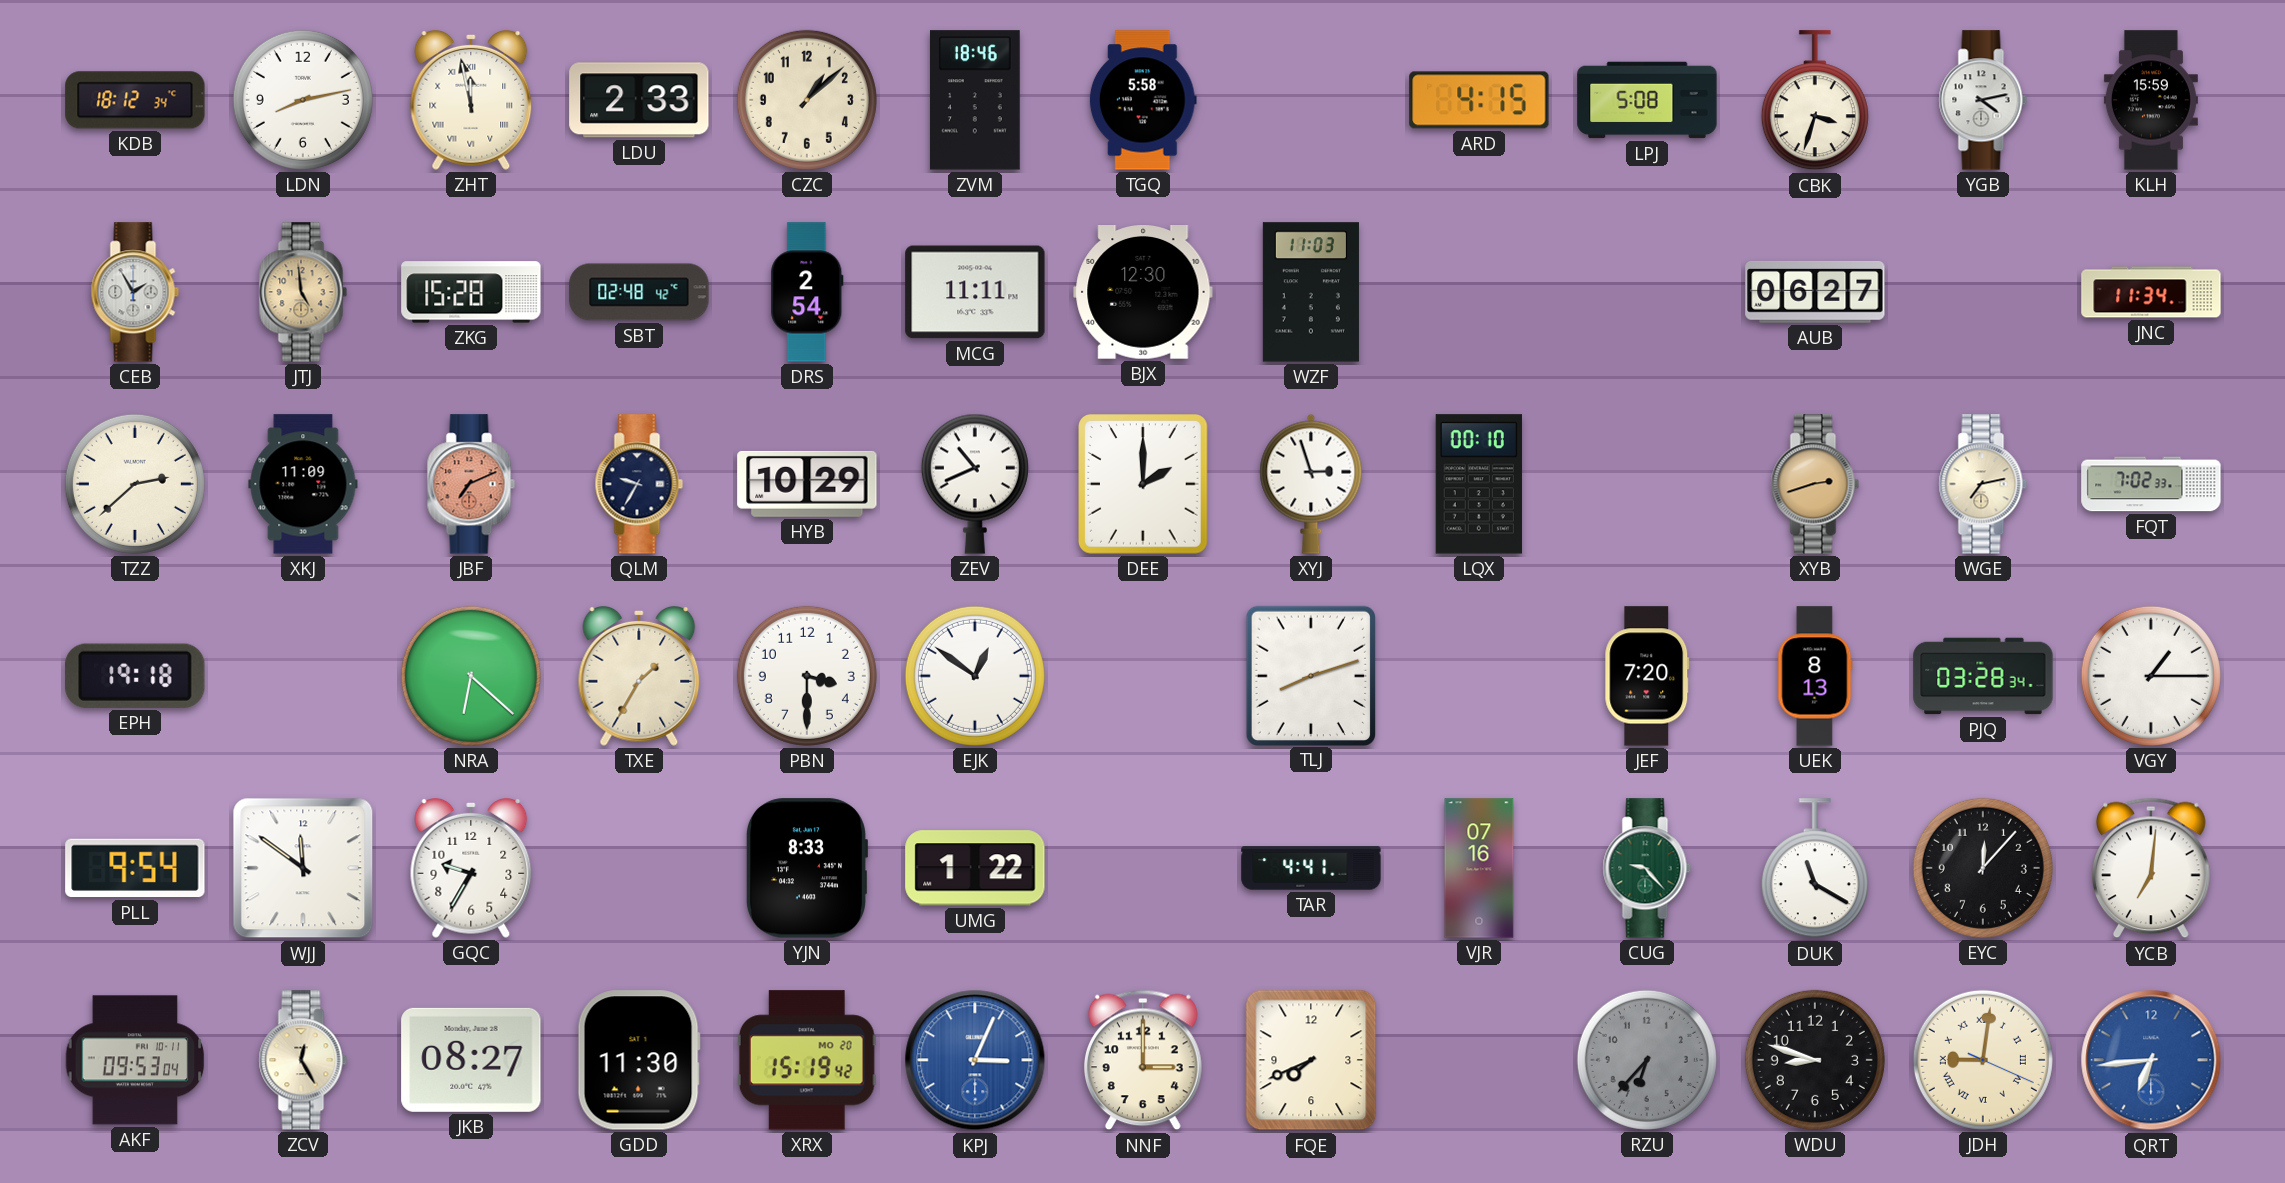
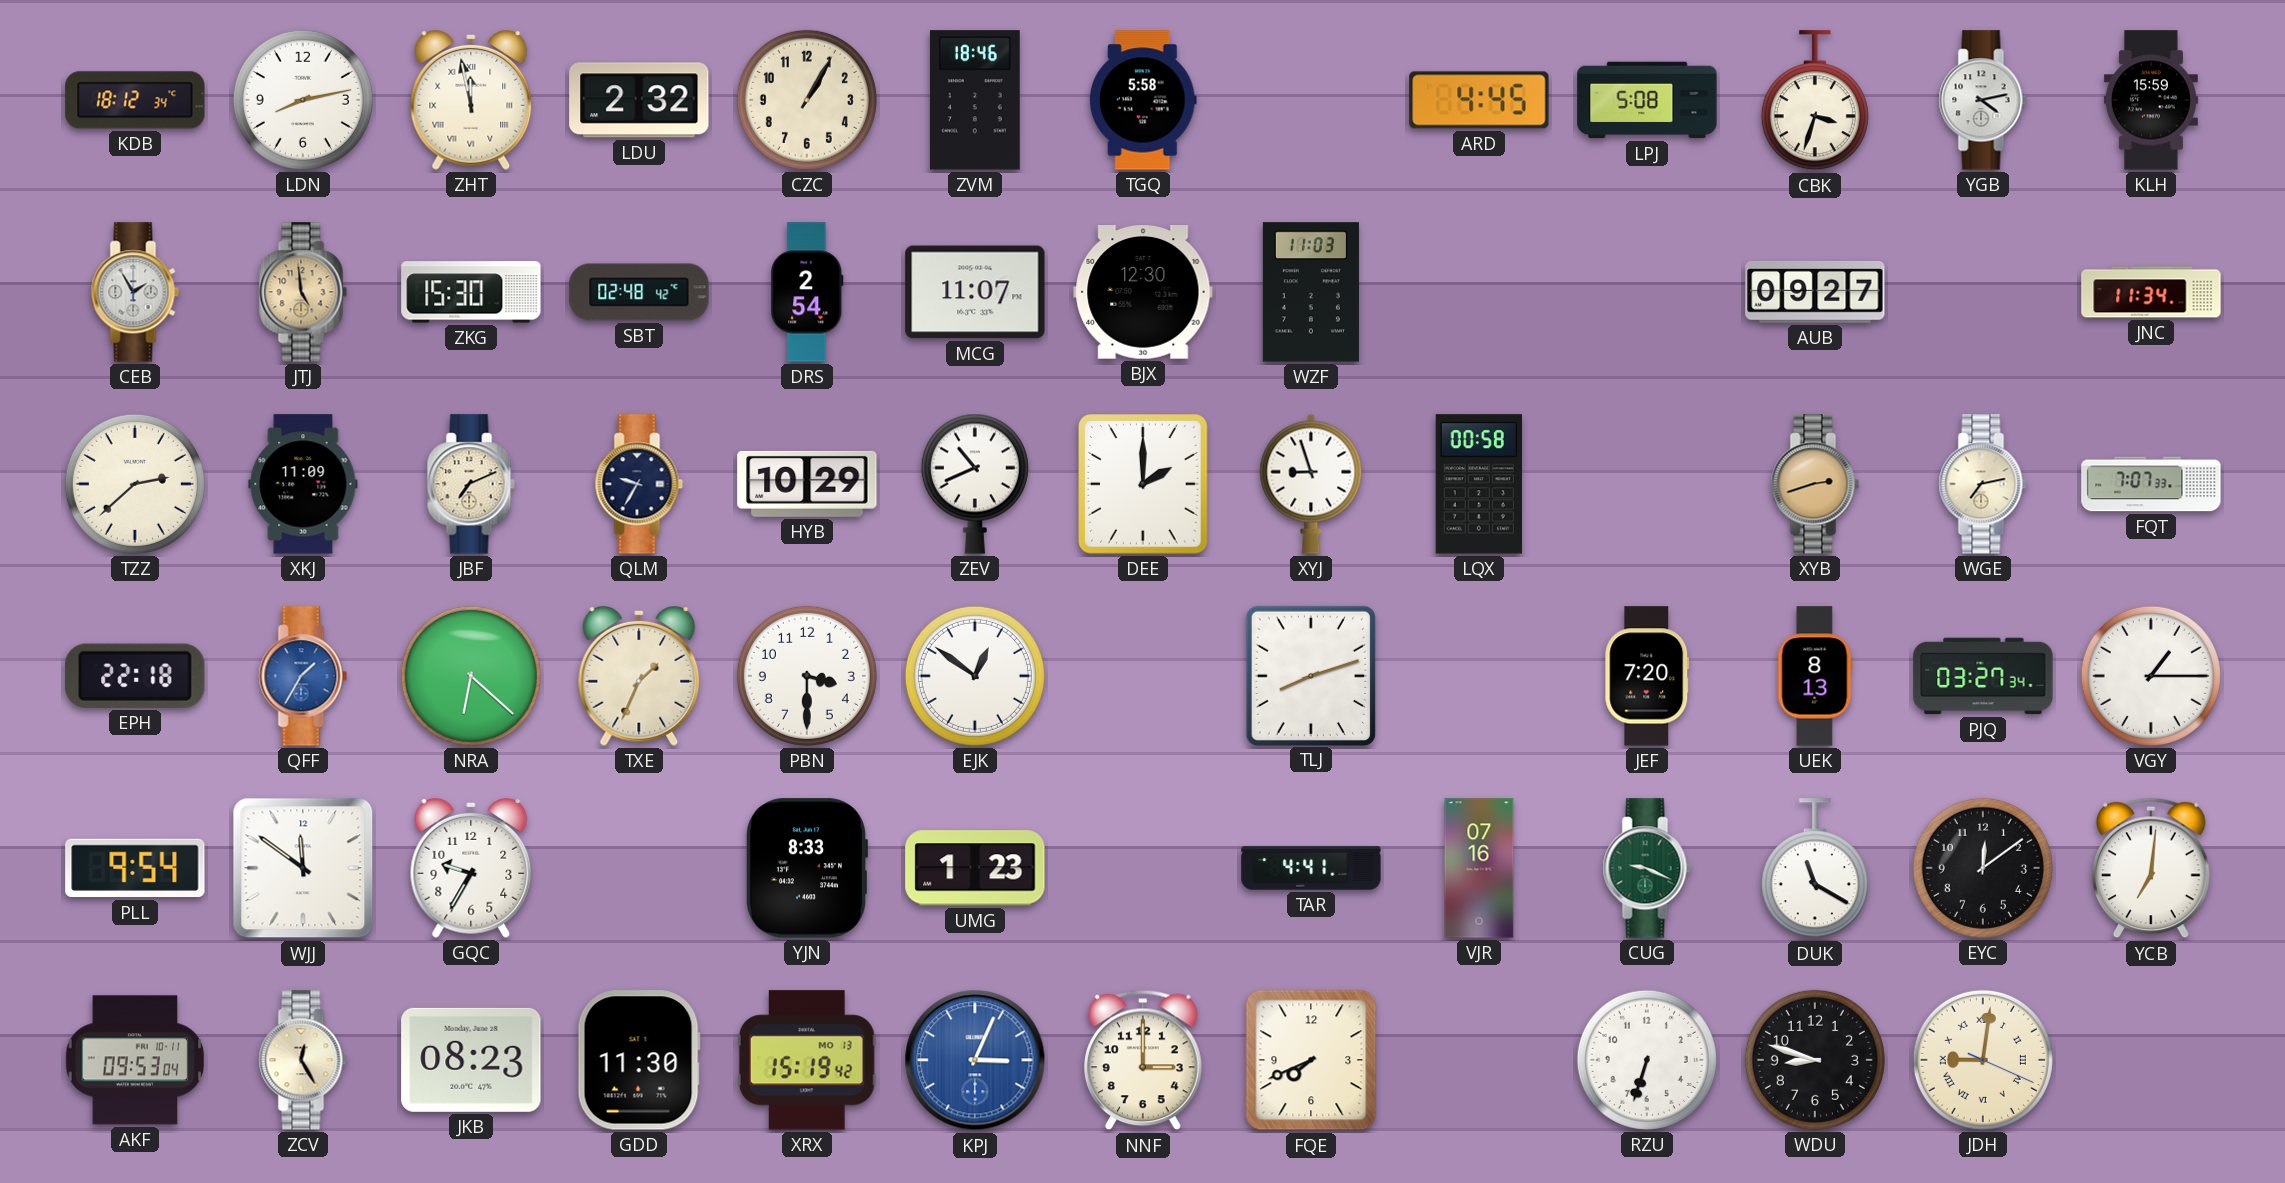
LDU: 2:33 -> 2:32 (639, 100)
CZC: 1:08 -> 1:05 (807, 100)
ARD: 4:15 -> 4:45 (1479, 100)
ZKG: 15:28 -> 15:30 (471, 292)
MCG: 11:11 -> 11:07 (975, 292)
AUB: 06:27 -> 09:27 (1815, 292)
JBF dial: salmon -> cream (471, 484)
XYJ: 2:57 -> 8:57 (1311, 484)
LQX: 00:10 -> 00:58 (1479, 484)
FQT: 7:02 -> 7:07 (2151, 484)
EPH: 19:18 -> 22:18 (135, 676)
QFF: none -> 1:35 (303, 676)
TXE: 1:35 -> 1:34 (639, 676)
PJQ: 03:28 -> 03:27 (1983, 676)
UMG: 1:22 -> 1:23 (975, 868)
CUG: 9:23 -> 9:19 (1647, 868)
EYC: 12:07 -> 12:09 (1983, 868)
JKB: 08:27 -> 08:23 (471, 1060)
XRX date: MO 20 -> MO 13 (807, 1060)
RZU: 6:37 -> 6:33 (1647, 1060)
RZU dial: grey -> white (1647, 1060)
QRT: 6:44 -> none (2151, 1060)
